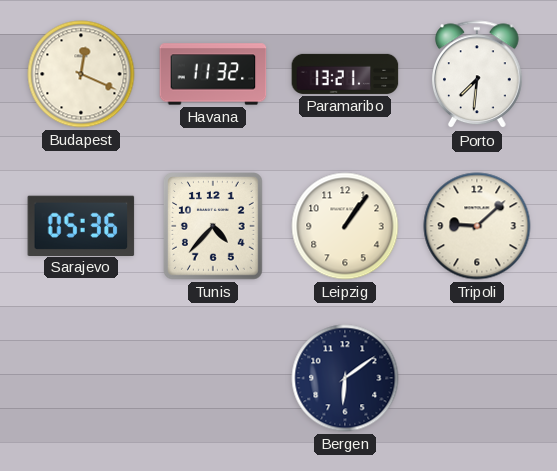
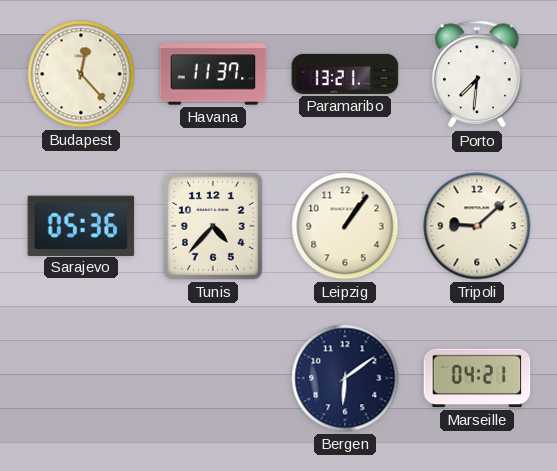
Budapest: 12:19 -> 12:23 (81, 74)
Havana: 11:32 -> 11:37 (213, 74)
Marseille: none -> 04:21 (477, 378)
